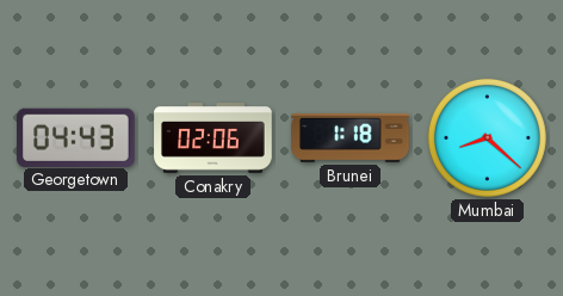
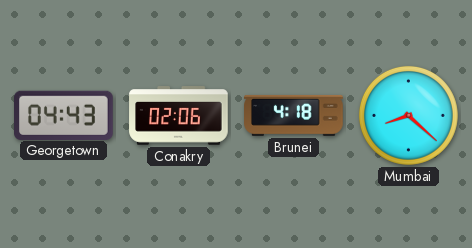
Brunei: 1:18 -> 4:18 (294, 115)
